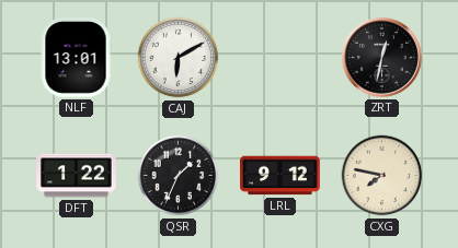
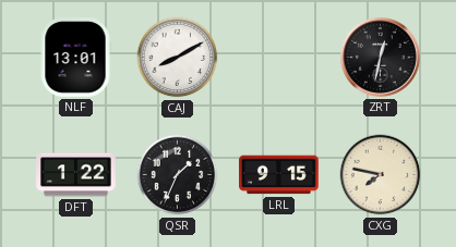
CAJ: 6:10 -> 8:10 (178, 58)
LRL: 9:12 -> 9:15 (279, 175)
